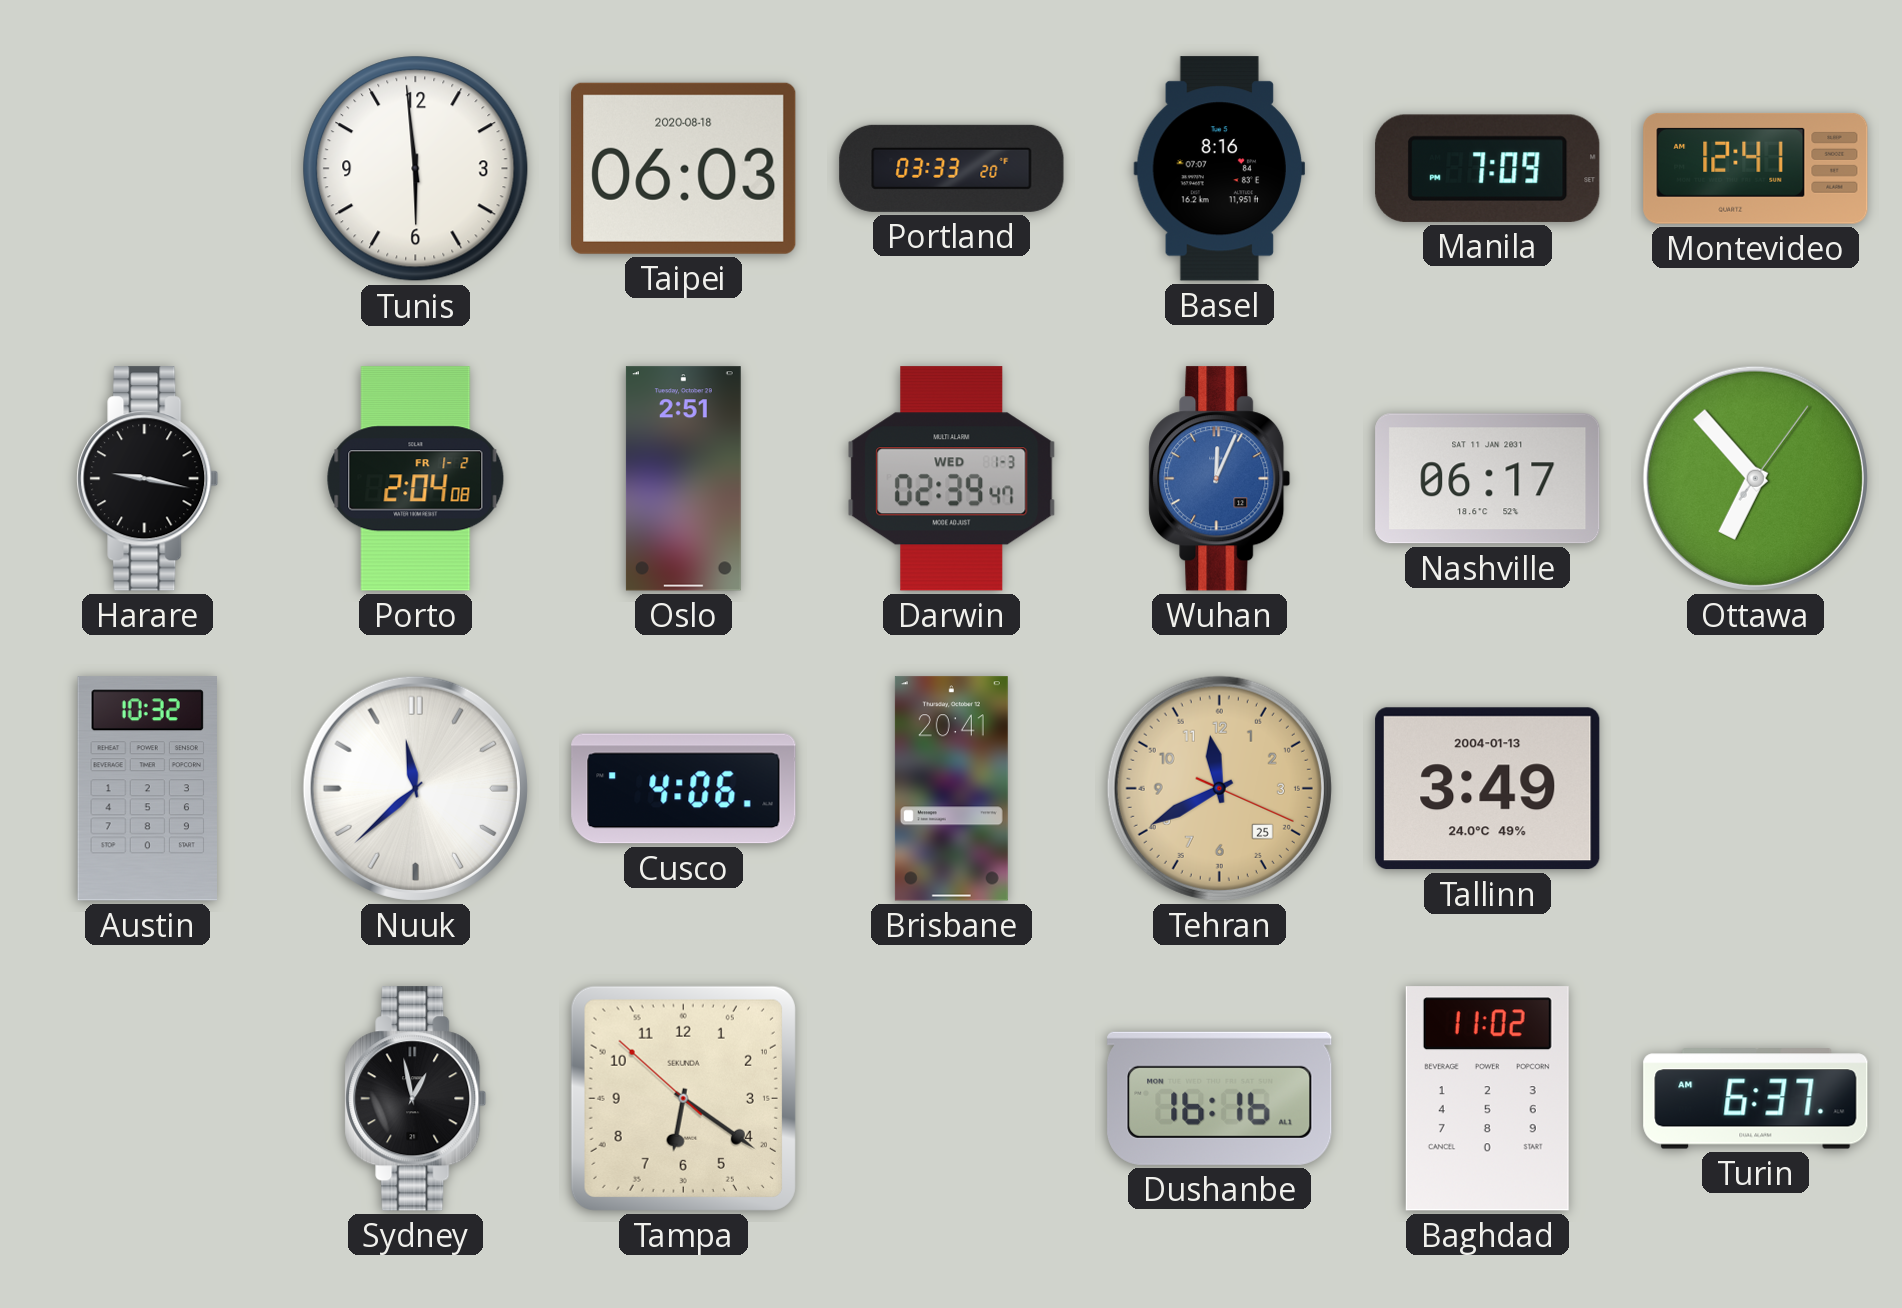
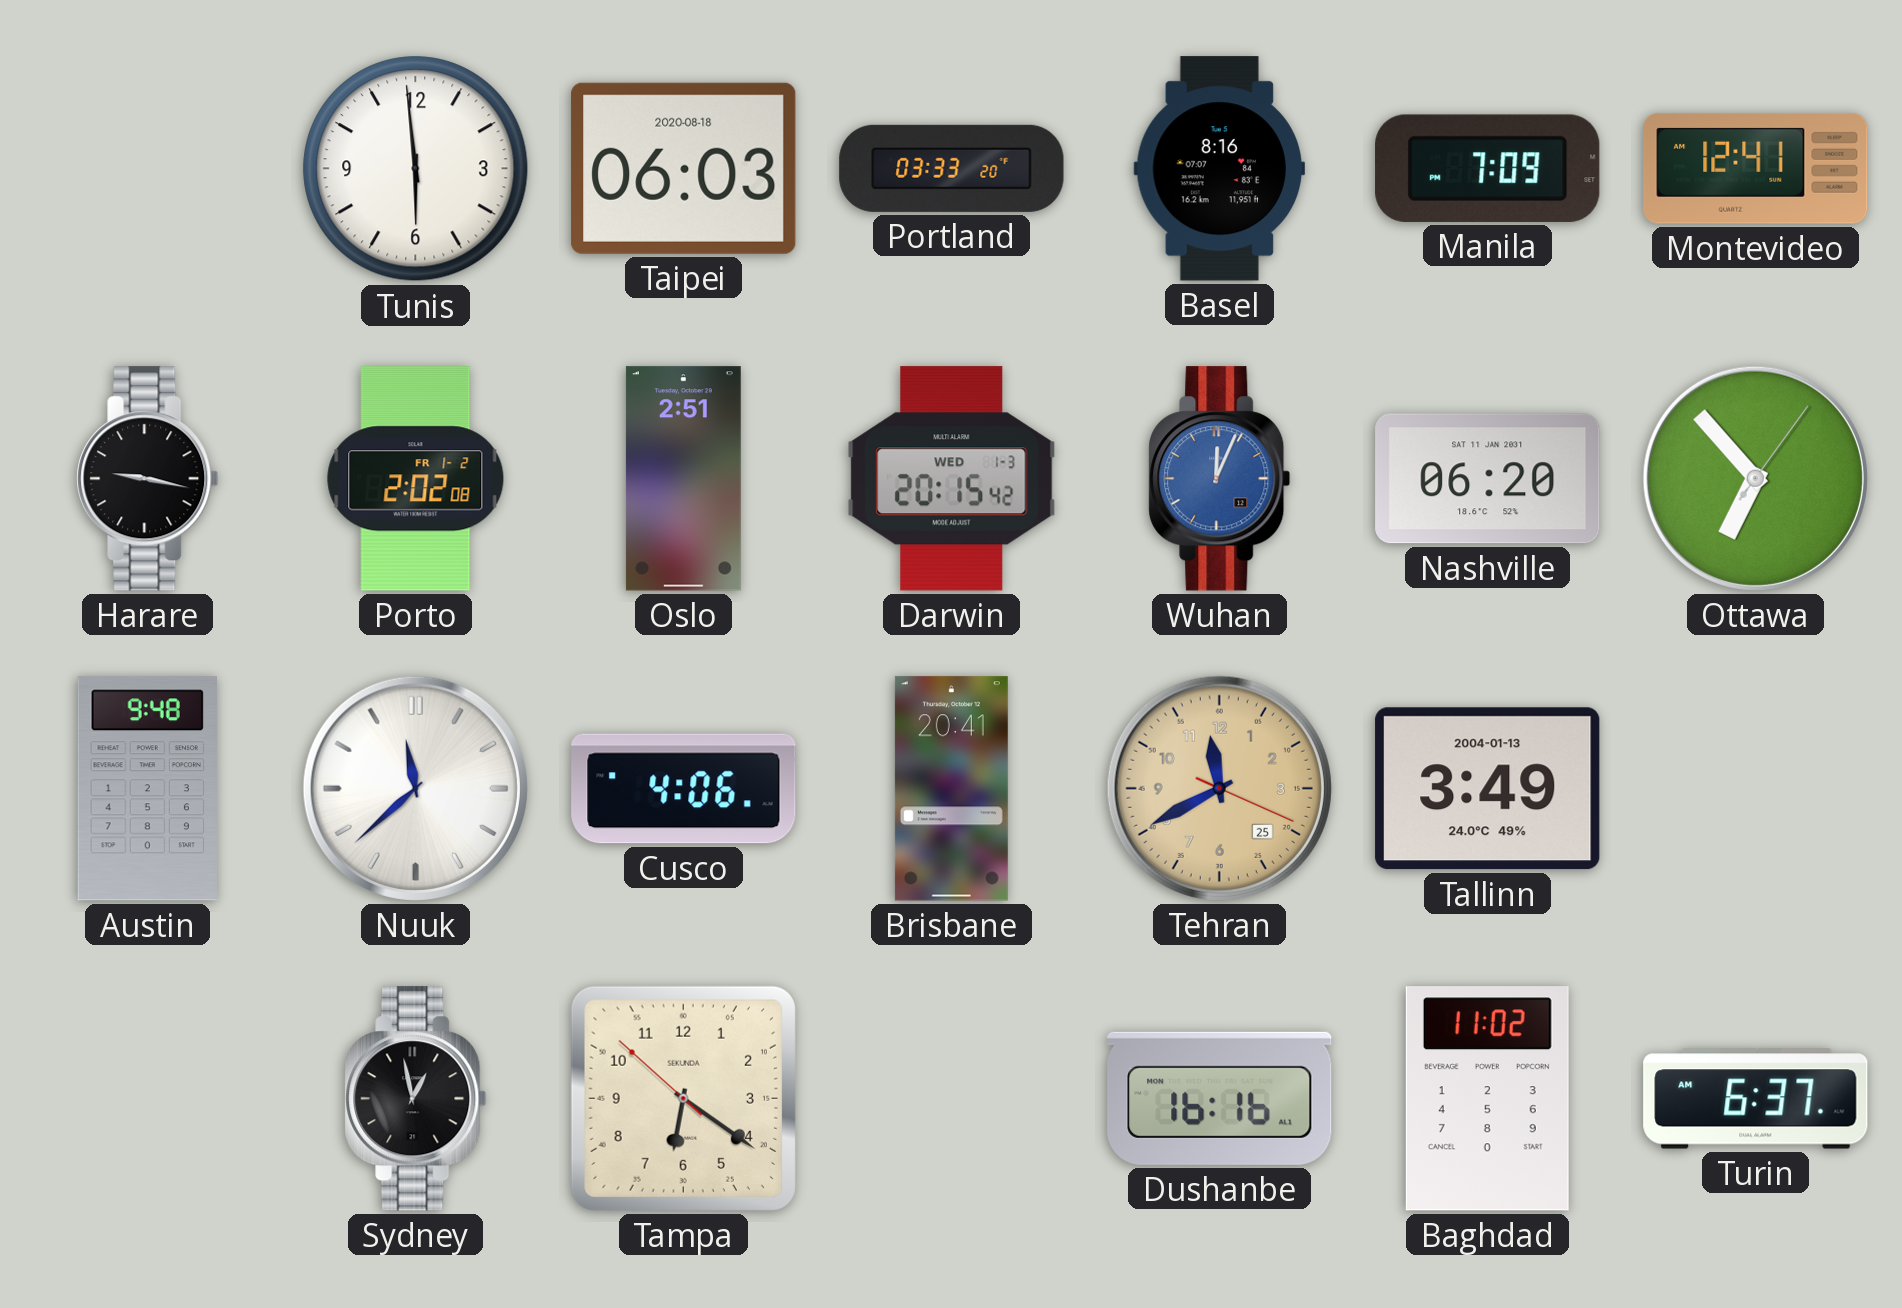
Porto: 2:04 -> 2:02 (416, 479)
Darwin: 02:39 -> 20:15 (952, 479)
Nashville: 06:17 -> 06:20 (1488, 479)
Austin: 10:32 -> 9:48 (147, 789)
